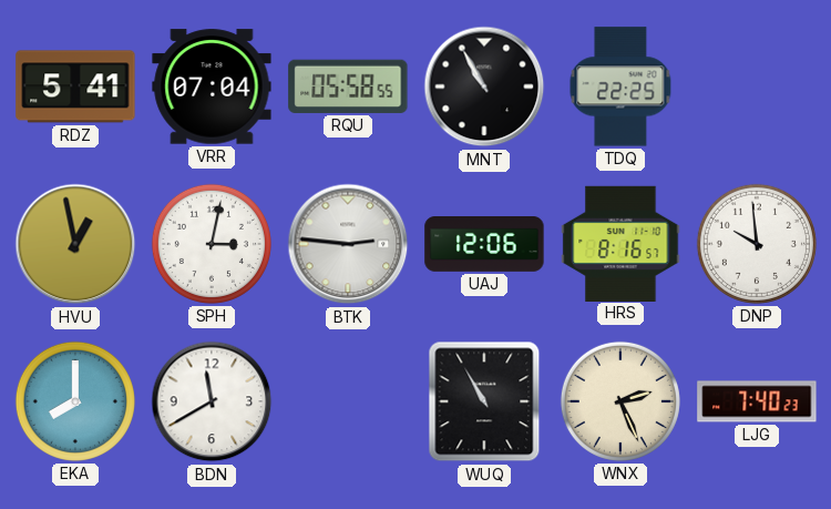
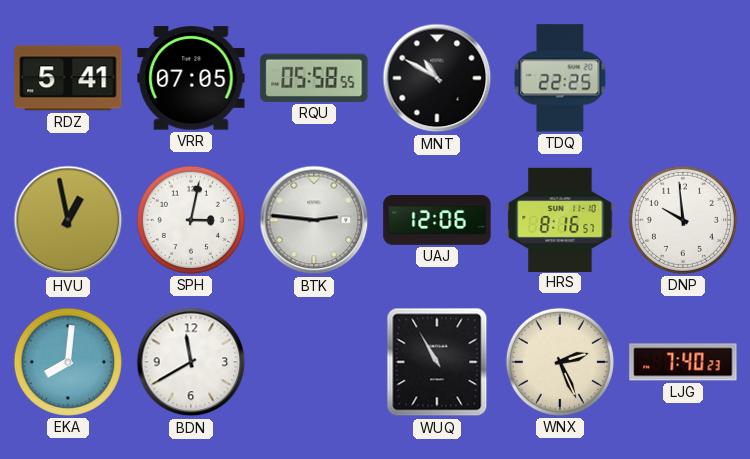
VRR: 07:04 -> 07:05 (191, 78)
MNT: 10:55 -> 10:50 (437, 78)
EKA: 8:00 -> 8:01 (68, 362)
